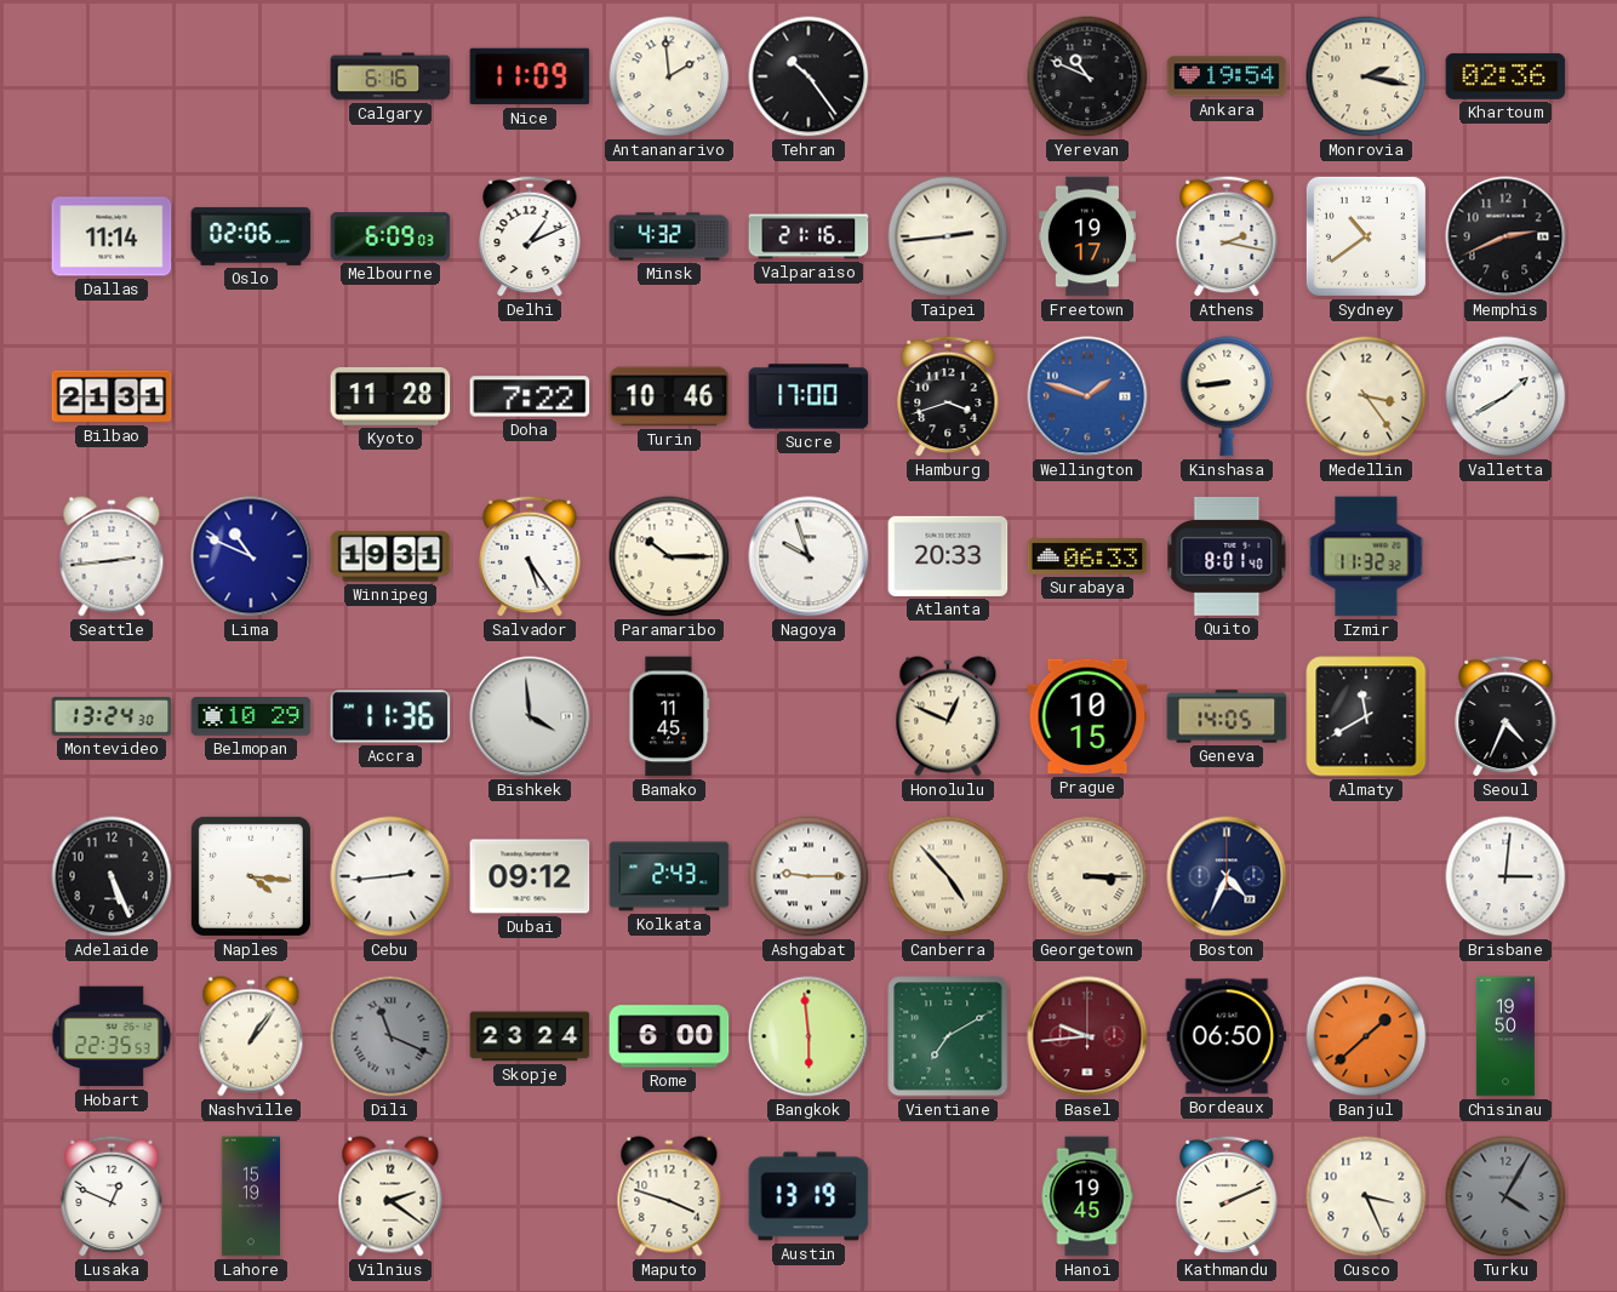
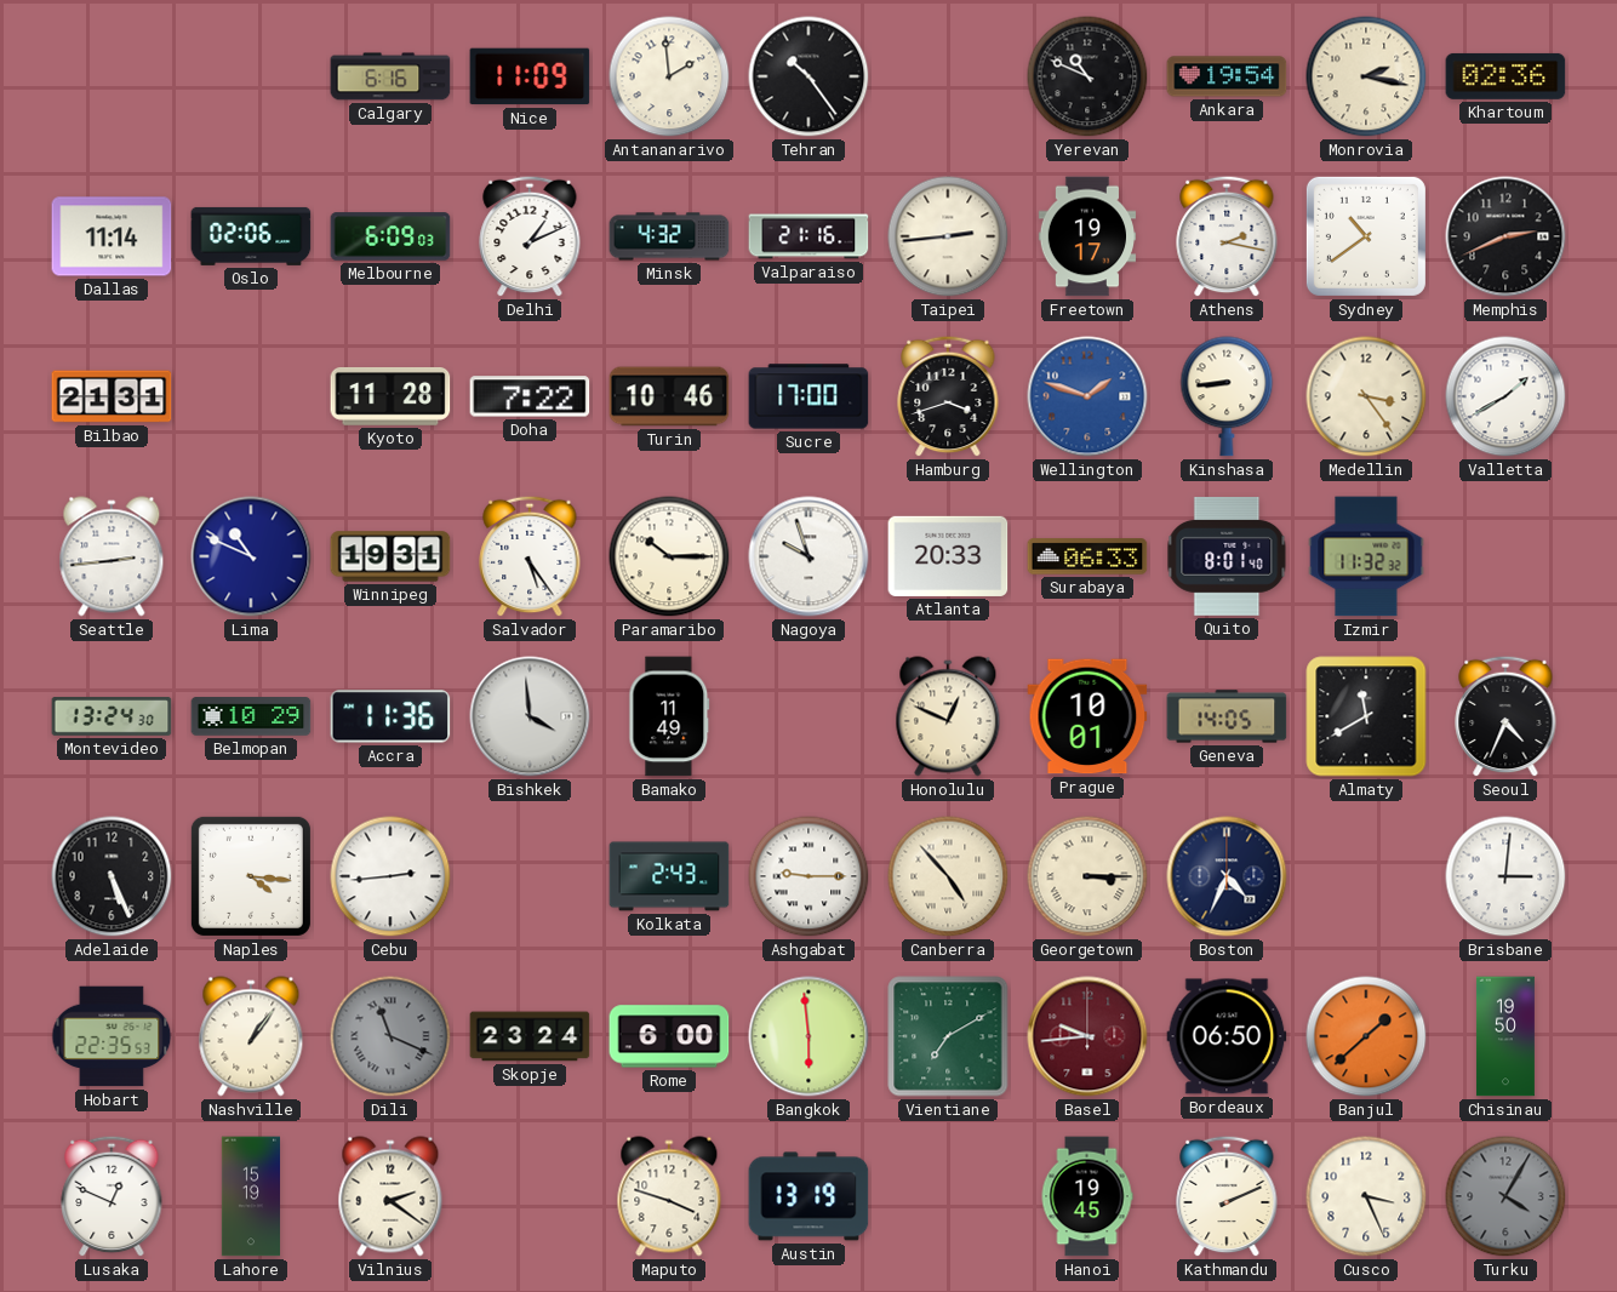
Bamako: 11:45 -> 11:49 (669, 716)
Prague: 10:15 -> 10:01 (1087, 716)
Dubai: 09:12 -> none (530, 876)
